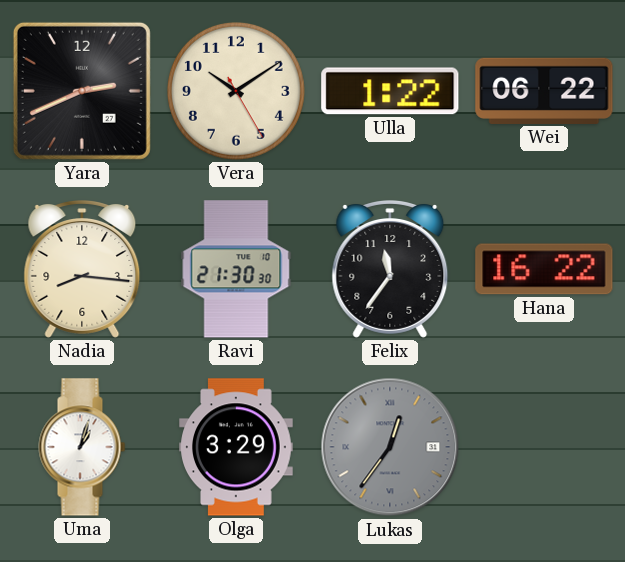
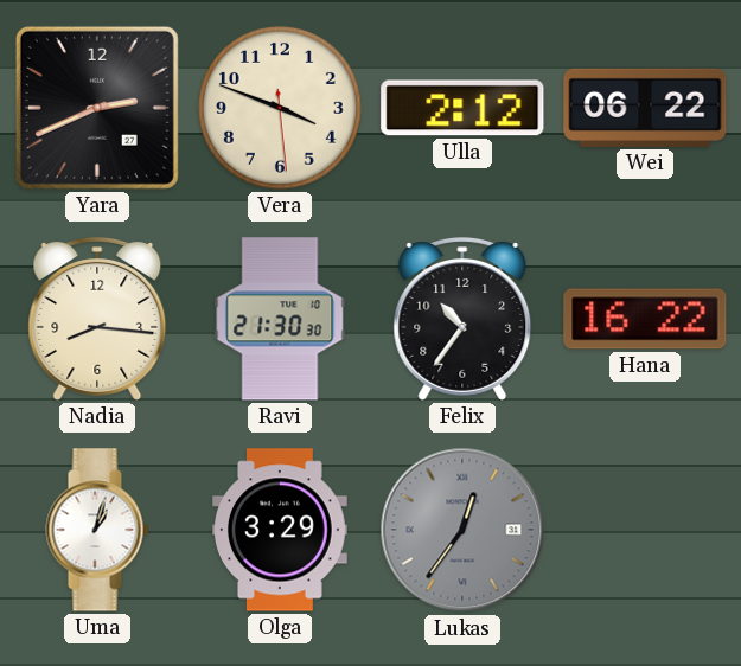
Vera: 10:09 -> 3:48 (280, 108)
Ulla: 1:22 -> 2:12 (462, 108)
Felix: 11:36 -> 10:36 (462, 320)
